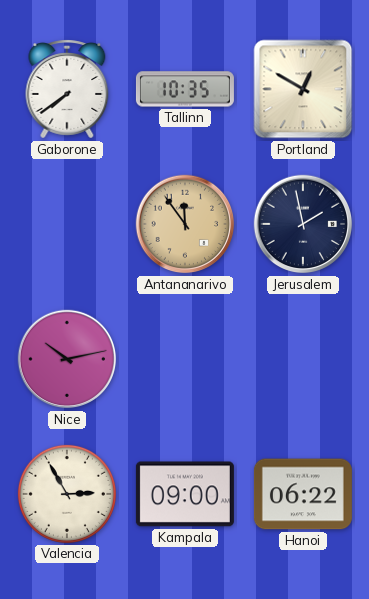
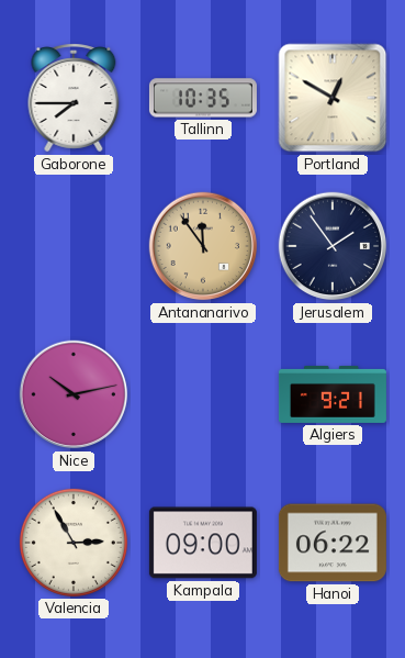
Gaborone: 7:39 -> 7:45 (74, 98)
Jerusalem: 1:58 -> 1:54 (333, 246)
Algiers: none -> 9:21 (333, 394)
